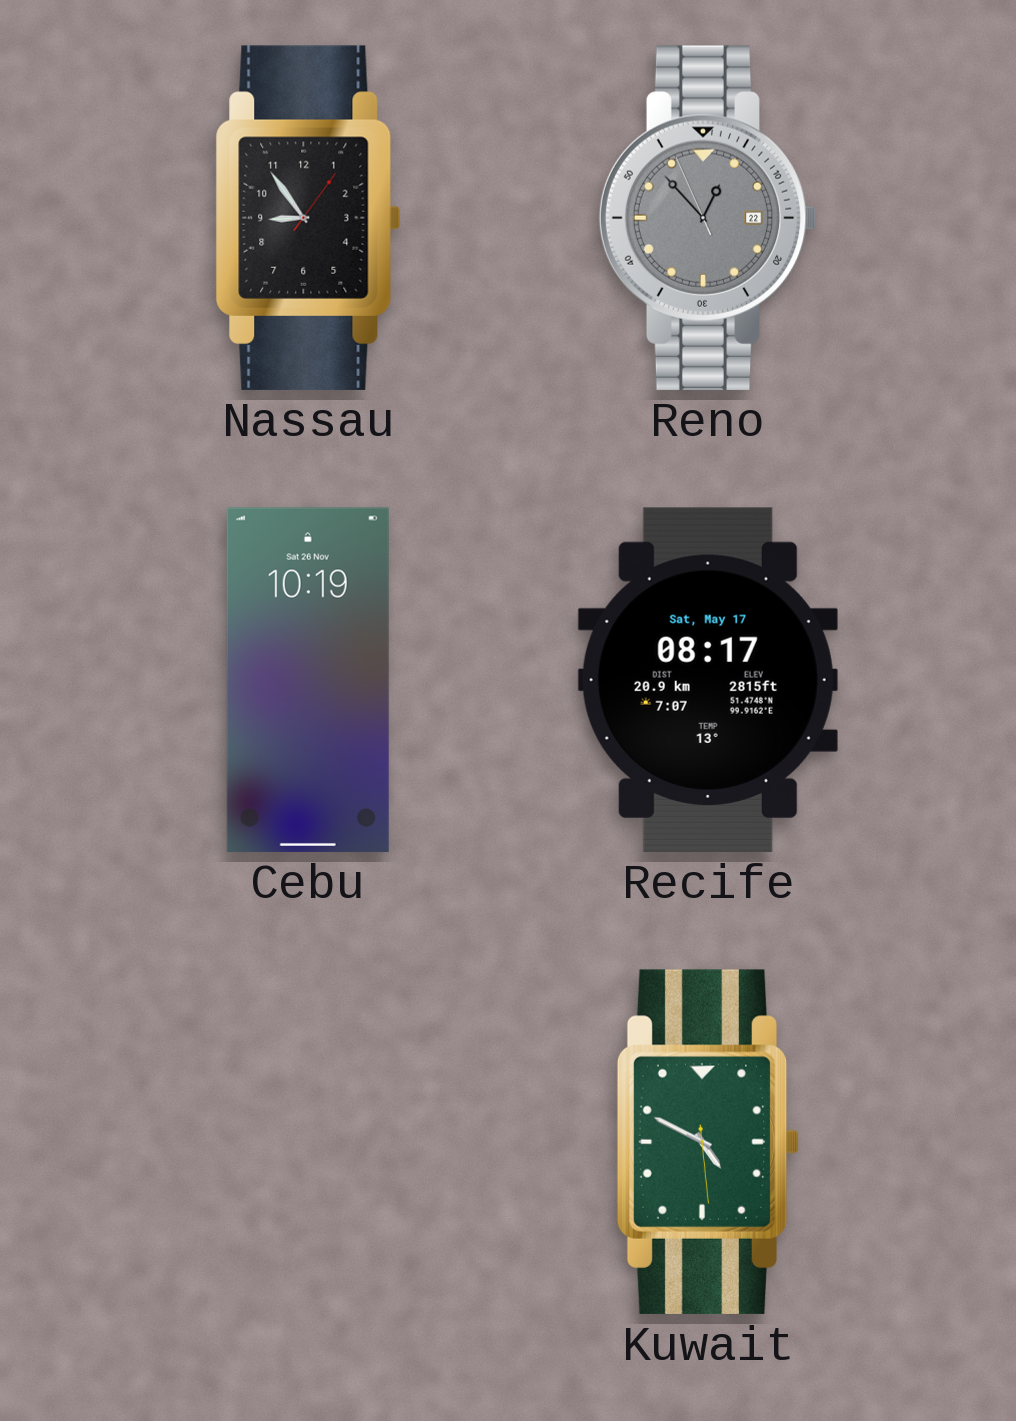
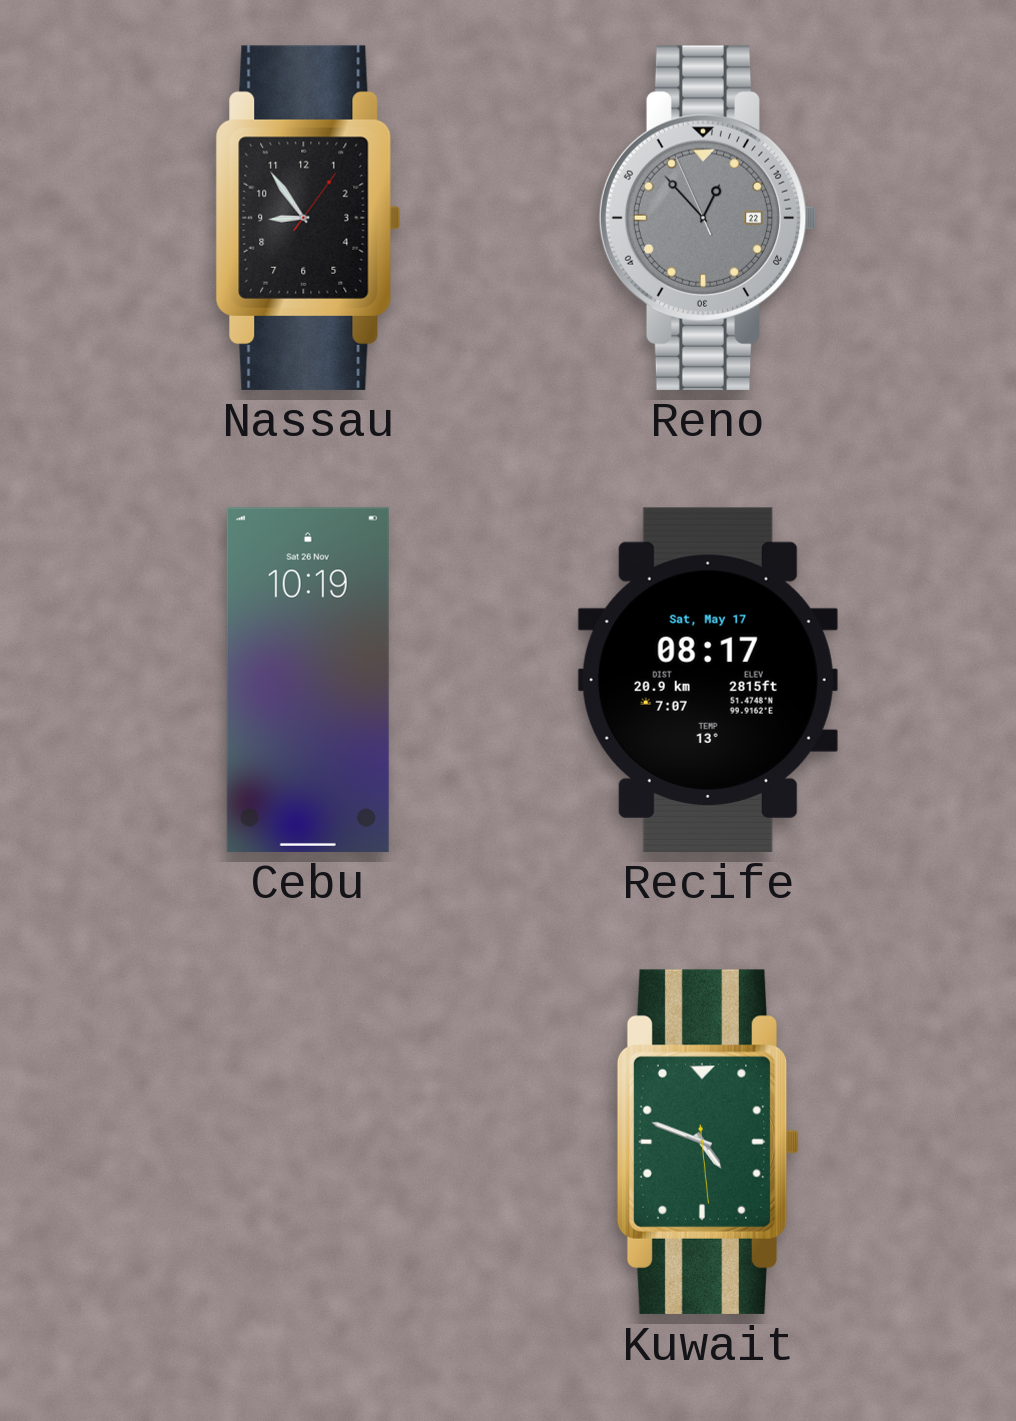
Kuwait: 4:49 -> 4:48 (708, 1142)
